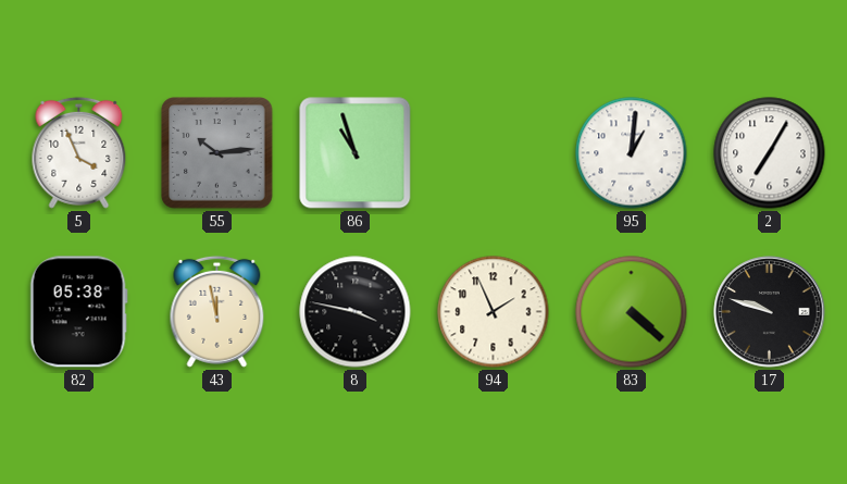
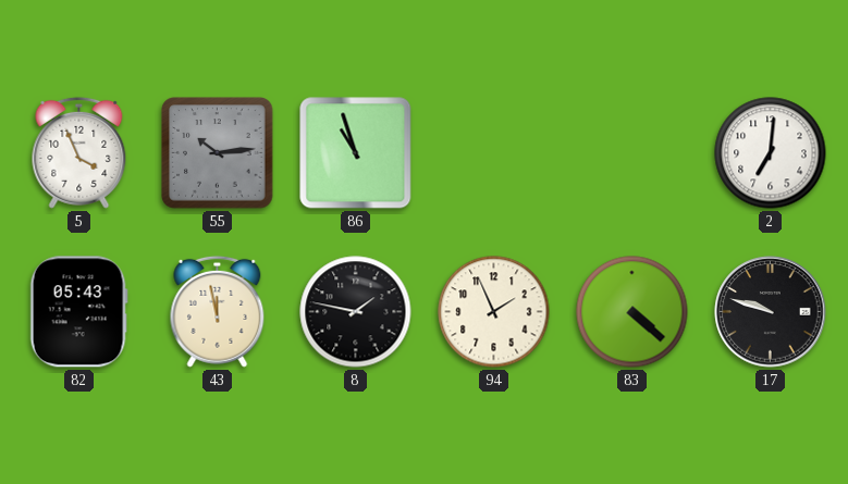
95: 1:01 -> none (632, 153)
2: 7:05 -> 7:01 (771, 153)
82: 05:38 -> 05:43 (78, 312)
8: 3:47 -> 1:47 (356, 312)
